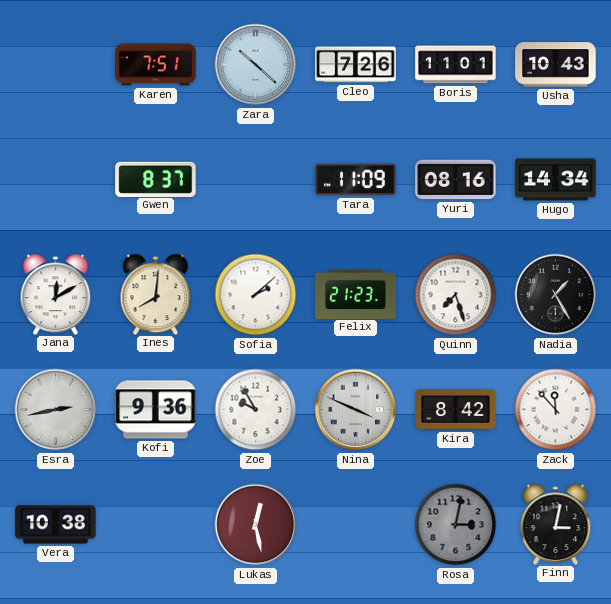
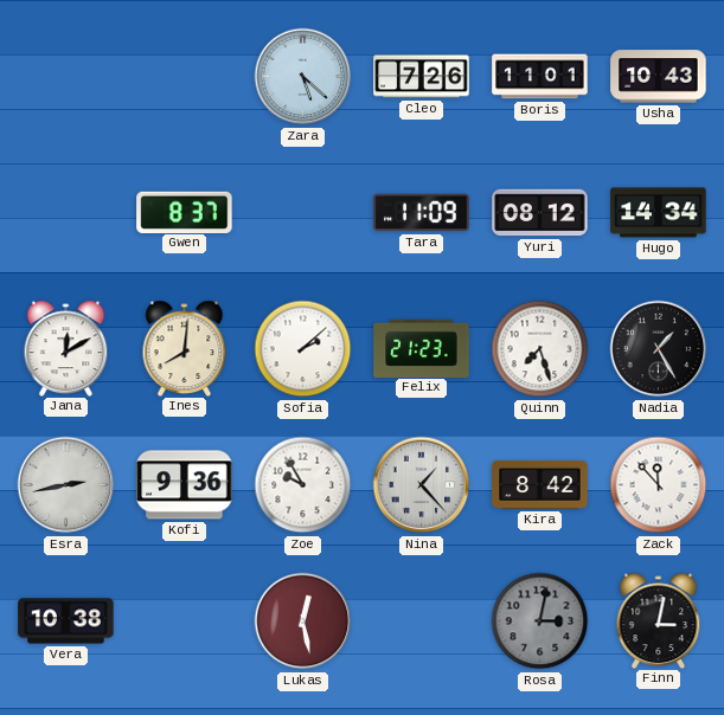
Karen: 7:51 -> none (156, 65)
Zara: 10:22 -> 5:22 (303, 77)
Yuri: 08:16 -> 08:12 (540, 213)
Nina: 3:49 -> 1:23 (422, 485)
